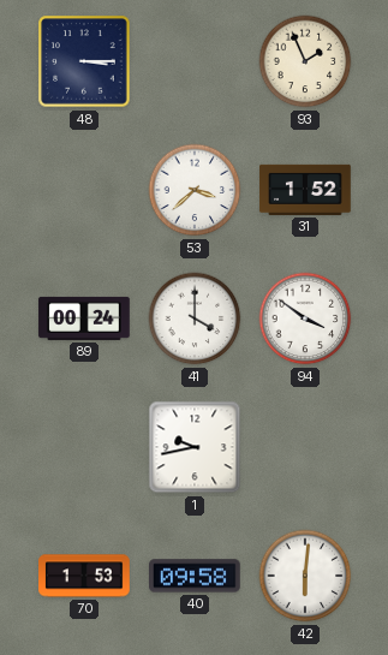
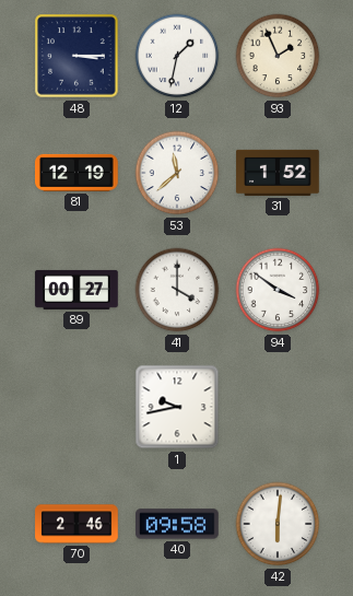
12: none -> 1:32 (177, 56)
81: none -> 12:19 (77, 173)
53: 3:38 -> 11:38 (177, 173)
89: 00:24 -> 00:27 (77, 290)
70: 1:53 -> 2:46 (77, 524)
